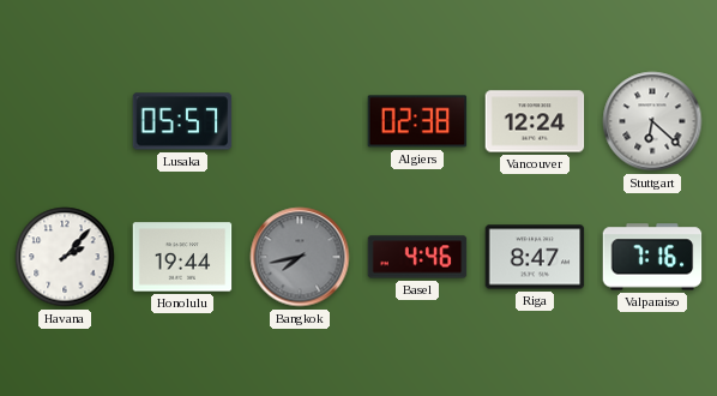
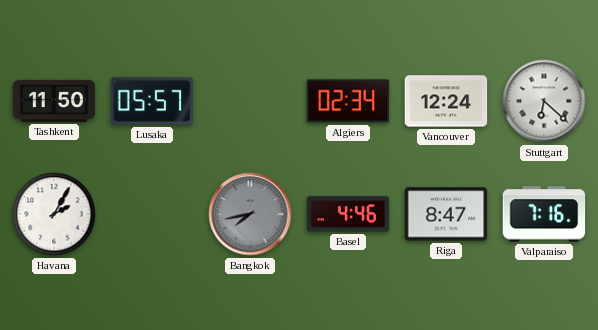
Tashkent: none -> 11:50 (54, 101)
Algiers: 02:38 -> 02:34 (348, 101)
Havana: 2:07 -> 2:05 (54, 214)
Honolulu: 19:44 -> none (182, 257)
